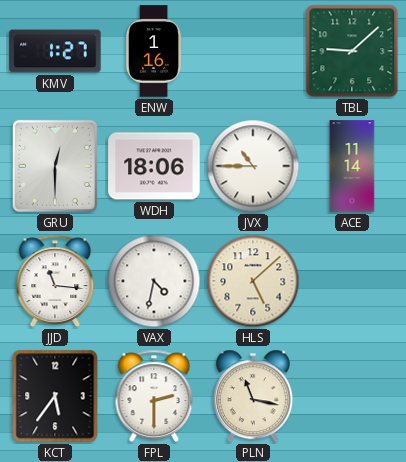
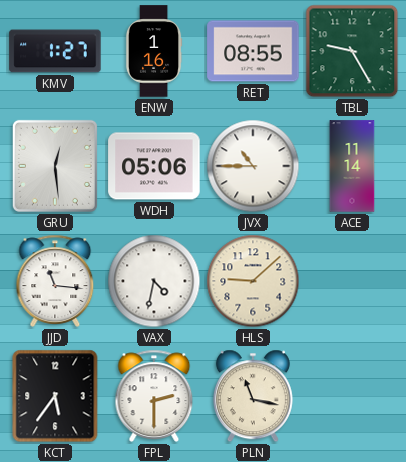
RET: none -> 08:55 (253, 51)
TBL: 9:08 -> 9:25 (352, 51)
GRU: 12:30 -> 12:29 (55, 166)
WDH: 18:06 -> 05:06 (154, 166)
HLS: 5:08 -> 9:08 (253, 281)
